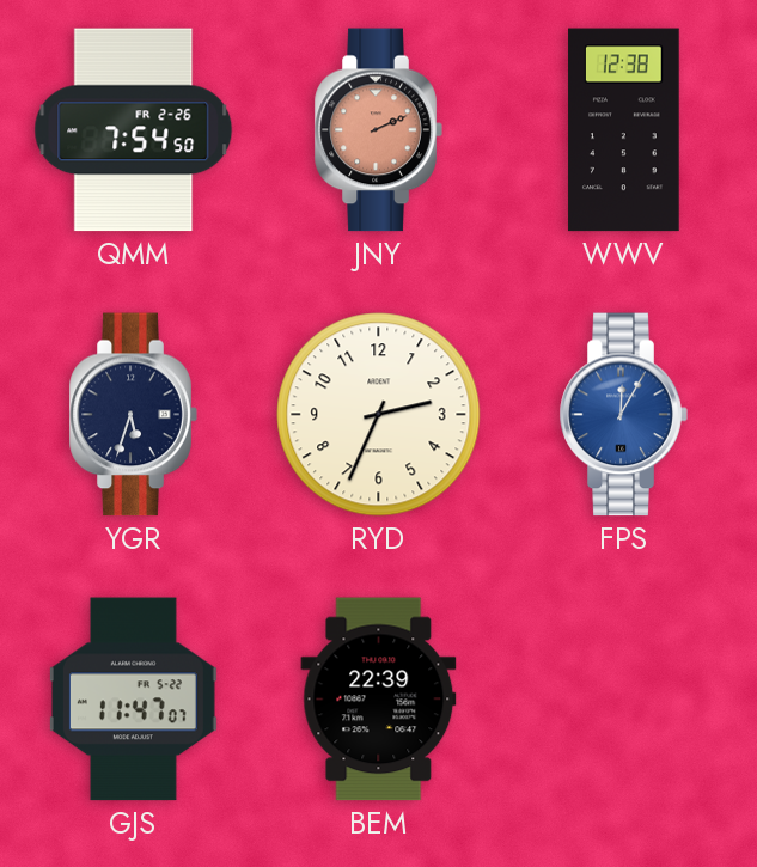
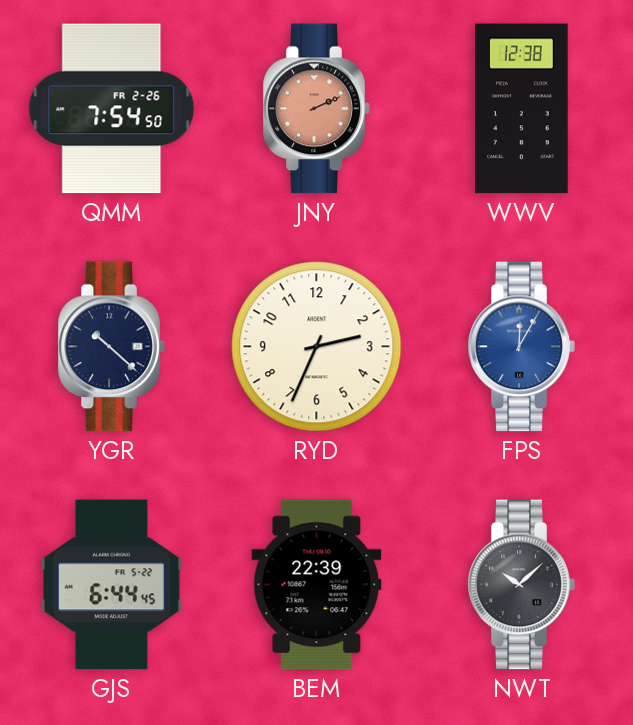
YGR: 5:33 -> 10:22 (111, 347)
GJS: 11:47 -> 6:44 (111, 585)
NWT: none -> 10:08 (521, 585)
